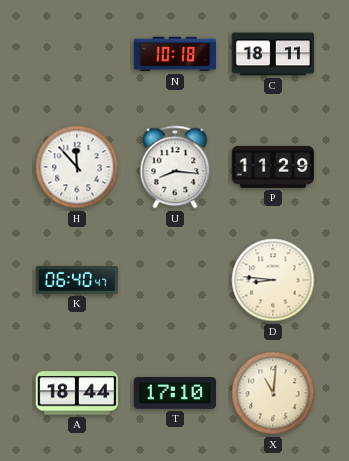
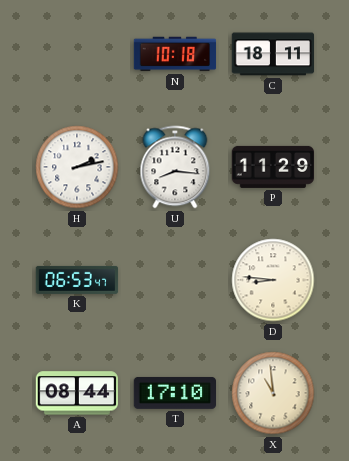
H: 11:53 -> 2:13 (77, 167)
K: 06:40 -> 06:53 (77, 280)
A: 18:44 -> 08:44 (77, 393)
X: 11:01 -> 10:59 (273, 393)
